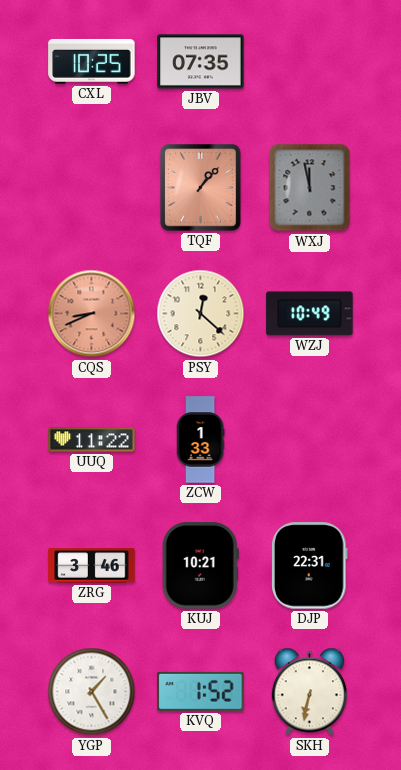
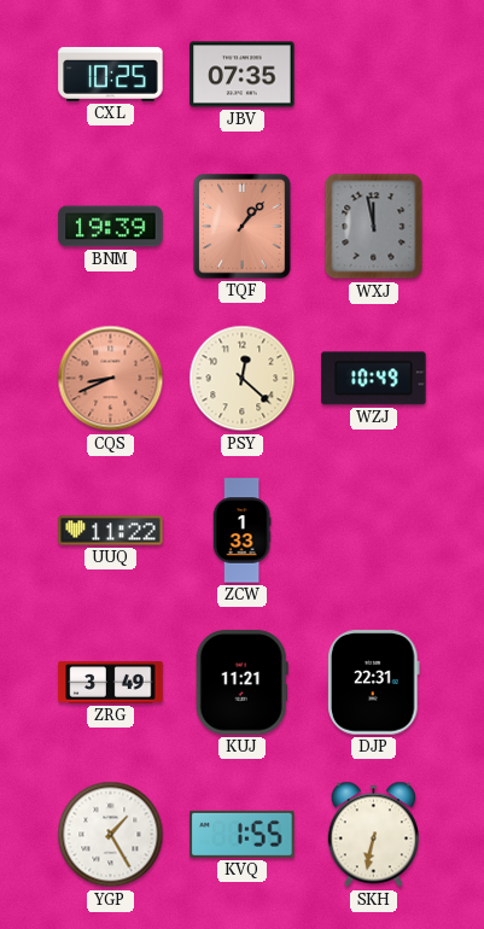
BNM: none -> 19:39 (111, 227)
ZRG: 3:46 -> 3:49 (111, 683)
KUJ: 10:21 -> 11:21 (241, 683)
KVQ: 1:52 -> 1:55 (243, 834)
